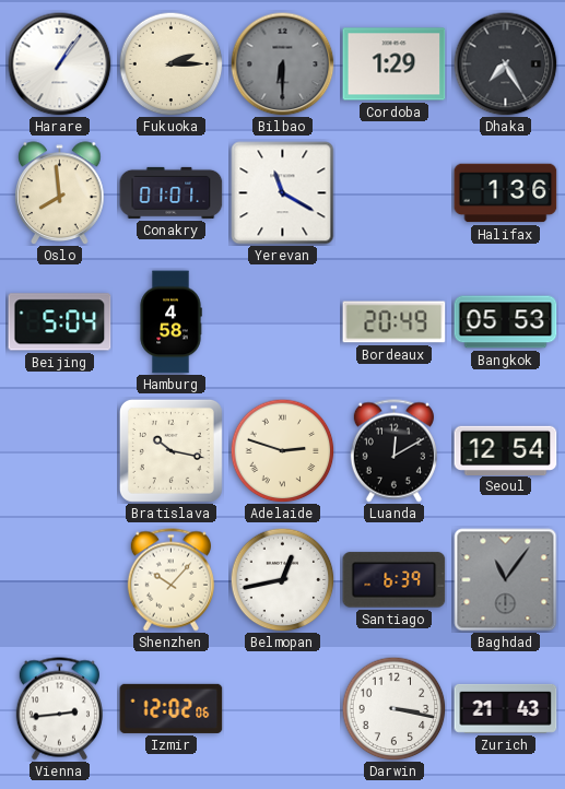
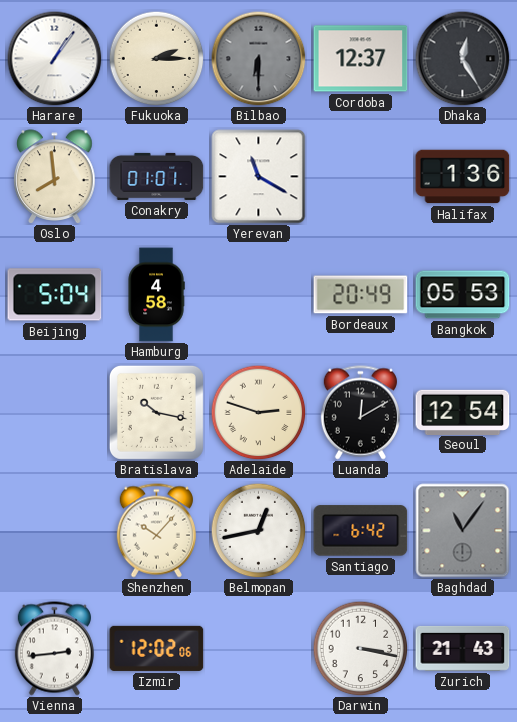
Cordoba: 1:29 -> 12:37 (361, 59)
Dhaka: 7:25 -> 12:25 (462, 58)
Santiago: 6:39 -> 6:42 (361, 531)
